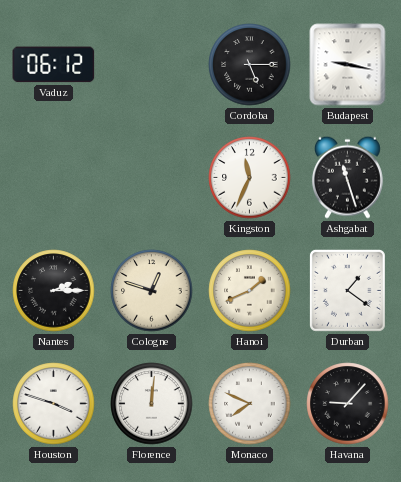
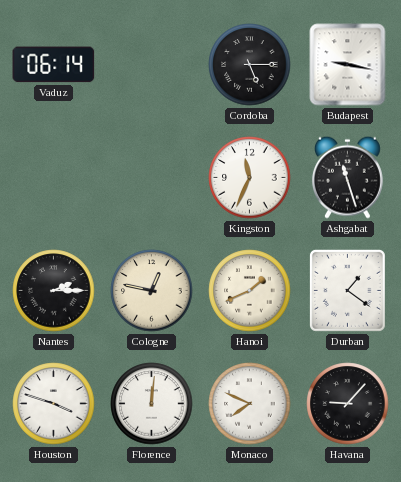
Vaduz: 06:12 -> 06:14 (54, 65)
Cologne: 12:48 -> 12:47 (152, 291)
